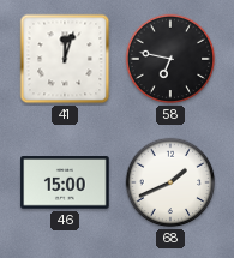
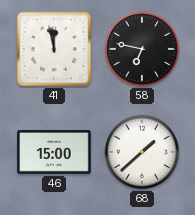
41: 12:03 -> 11:58 (54, 49)
68: 1:41 -> 1:38 (142, 152)
